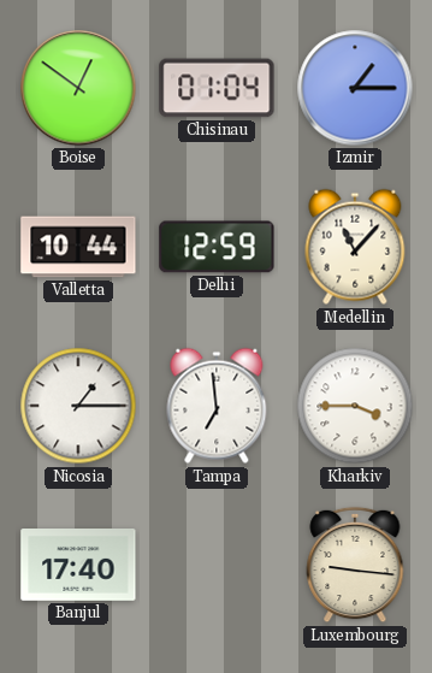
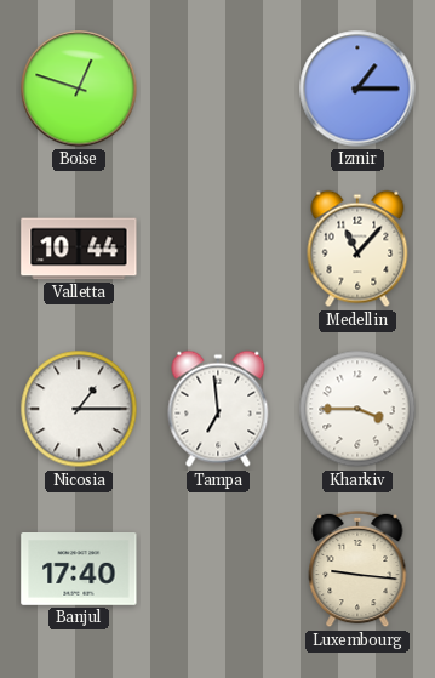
Boise: 12:51 -> 12:48 (79, 89)
Chisinau: 01:04 -> none (217, 88)
Delhi: 12:59 -> none (217, 247)
